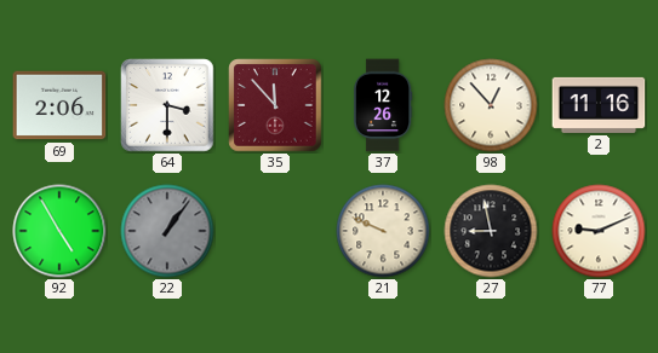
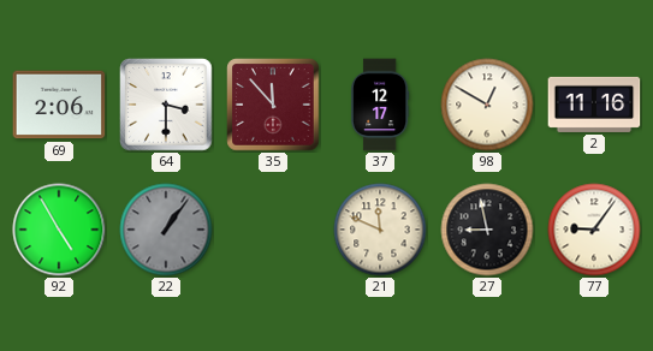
37: 12:26 -> 12:17 (380, 105)
98: 12:53 -> 12:50 (487, 105)
21: 9:49 -> 11:49 (380, 230)
77: 9:11 -> 9:06 (594, 230)
